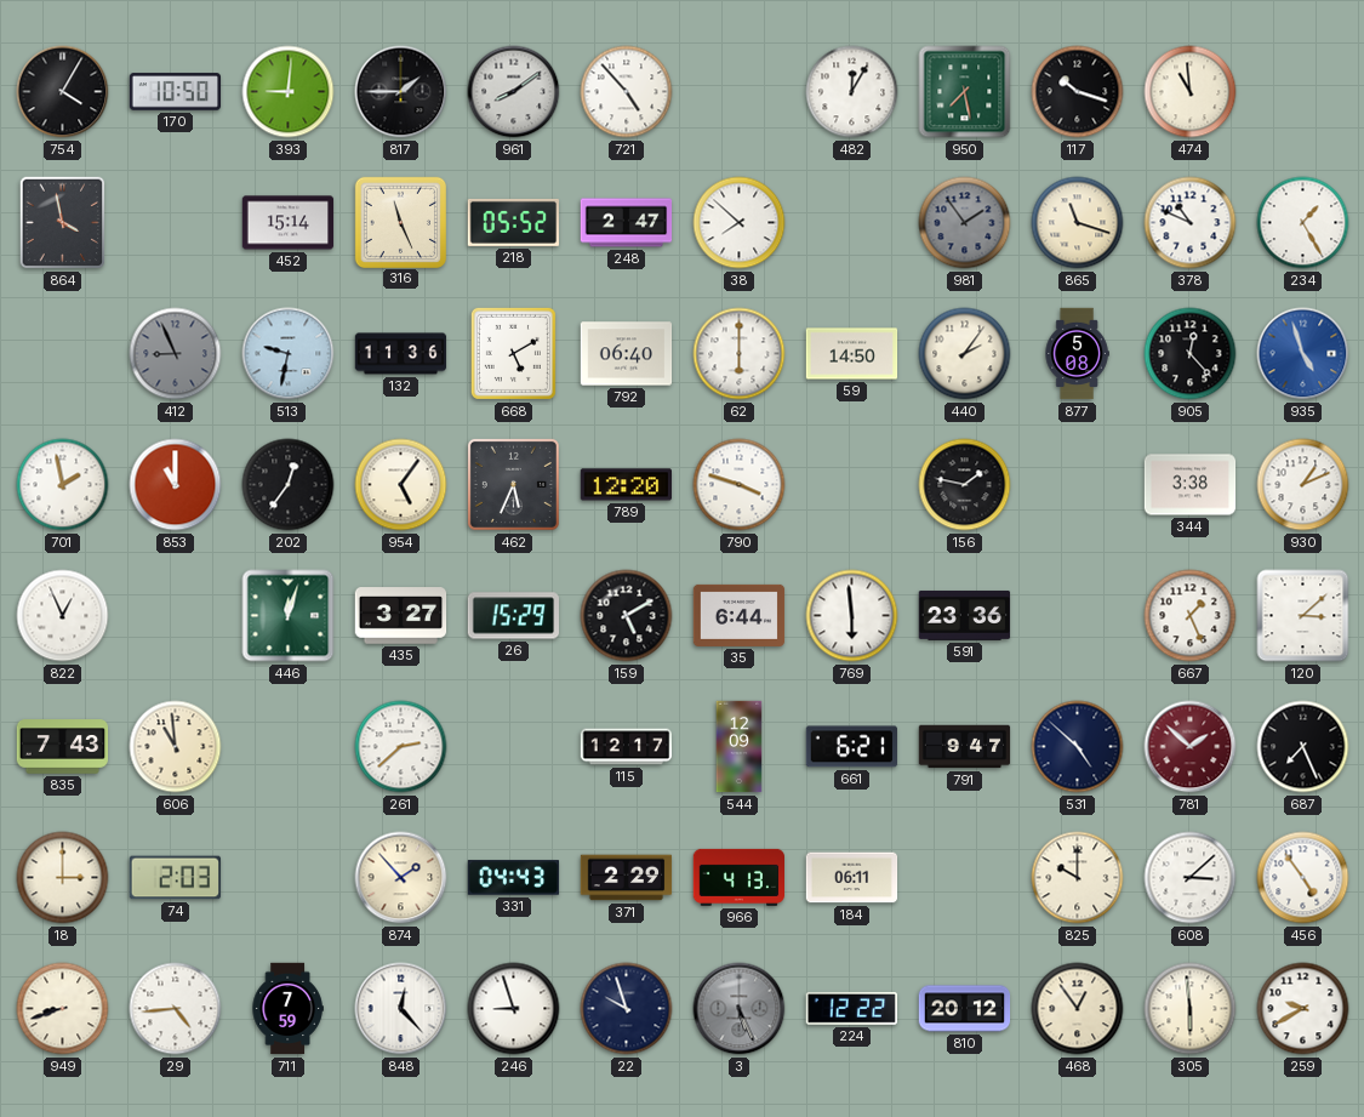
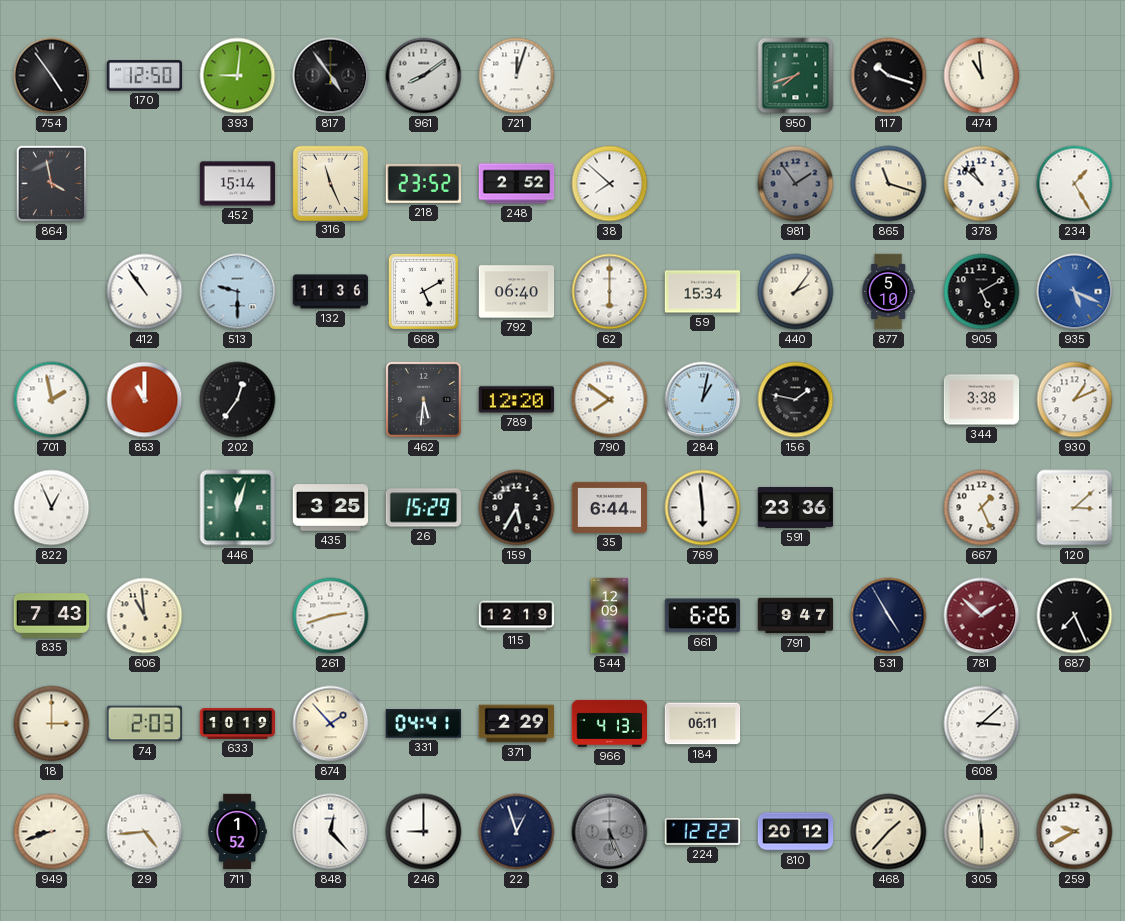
754: 4:05 -> 4:54 (52, 76)
170: 10:50 -> 12:50 (145, 76)
817: 1:45 -> 4:54 (331, 76)
721: 4:53 -> 12:03 (517, 76)
482: 12:05 -> none (852, 92)
950: 7:28 -> 7:42 (796, 76)
218: 05:52 -> 23:52 (423, 183)
248: 2:47 -> 2:52 (517, 184)
378: 10:49 -> 10:52 (982, 184)
412: 8:56 -> 10:54 (145, 292)
412 dial: grey -> white (145, 292)
513: 9:32 -> 9:30 (238, 292)
59: 14:50 -> 15:34 (703, 292)
877: 5:08 -> 5:10 (888, 292)
905: 12:23 -> 5:10 (982, 292)
935: 4:57 -> 5:19 (1075, 292)
954: 5:06 -> none (401, 485)
462: 5:34 -> 5:31 (423, 399)
790: 3:48 -> 7:51 (610, 400)
284: none -> 1:02 (703, 400)
435: 3:27 -> 3:25 (331, 508)
159: 5:10 -> 5:35 (517, 508)
261: 2:38 -> 2:42 (331, 616)
115: 12:17 -> 12:19 (517, 616)
661: 6:21 -> 6:26 (702, 616)
531: 4:52 -> 4:55 (889, 616)
633: none -> 10:19 (238, 724)
331: 04:43 -> 04:41 (424, 724)
825: 10:00 -> none (1078, 878)
456: 4:54 -> none (1303, 878)
711: 7:59 -> 1:52 (237, 832)
246: 8:57 -> 9:00 (424, 832)
22: 9:57 -> 12:57 (517, 832)
468: 12:54 -> 1:37 (889, 832)
